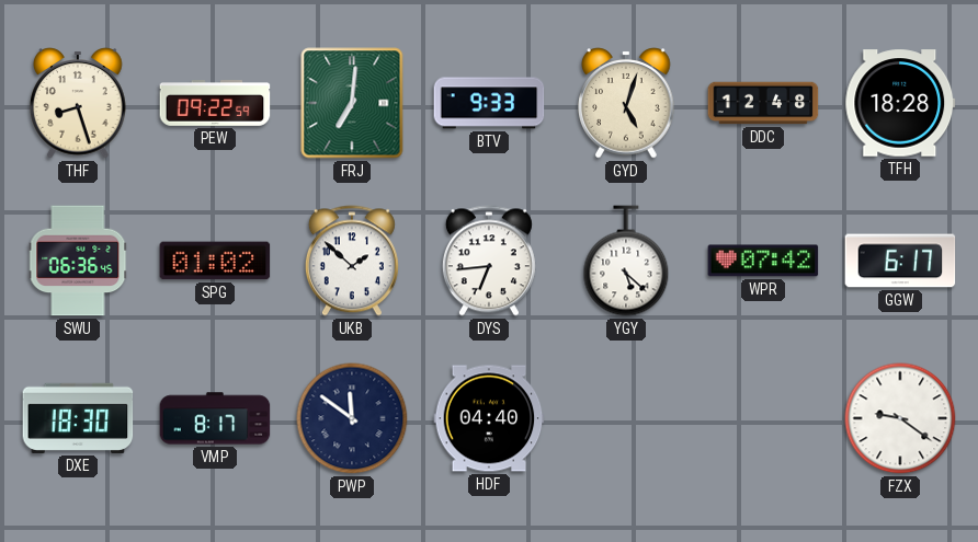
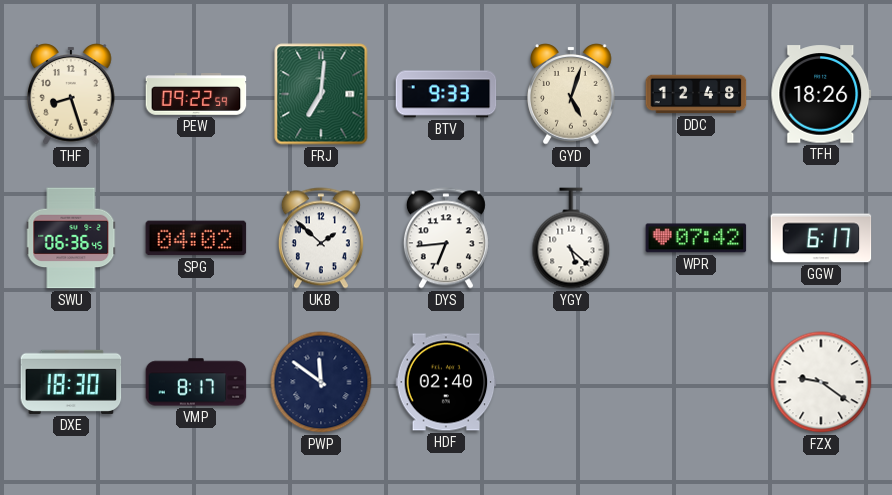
TFH: 18:28 -> 18:26 (821, 94)
SPG: 01:02 -> 04:02 (196, 238)
HDF: 04:40 -> 02:40 (446, 382)
